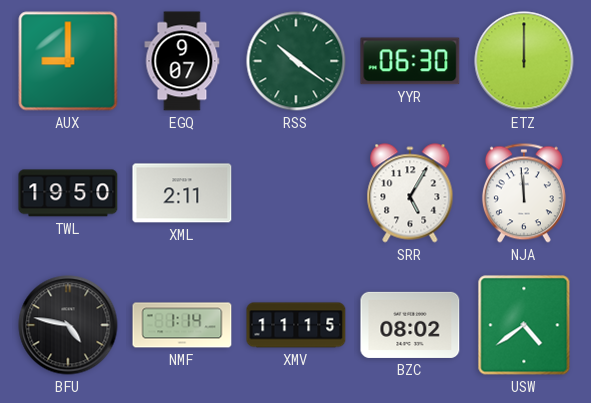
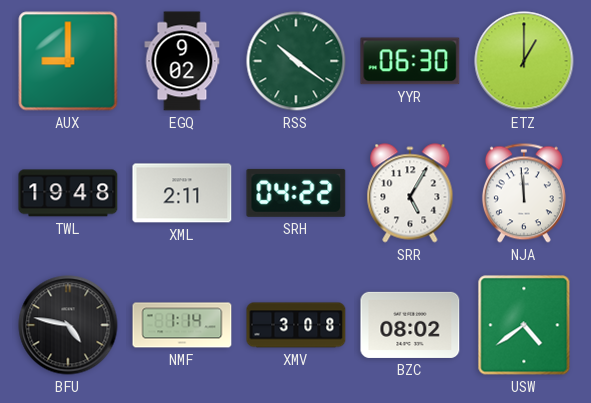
EGQ: 9:07 -> 9:02 (182, 61)
ETZ: 12:00 -> 1:00 (524, 61)
TWL: 19:50 -> 19:48 (68, 193)
SRH: none -> 04:22 (296, 193)
XMV: 11:15 -> 3:08 (296, 325)
